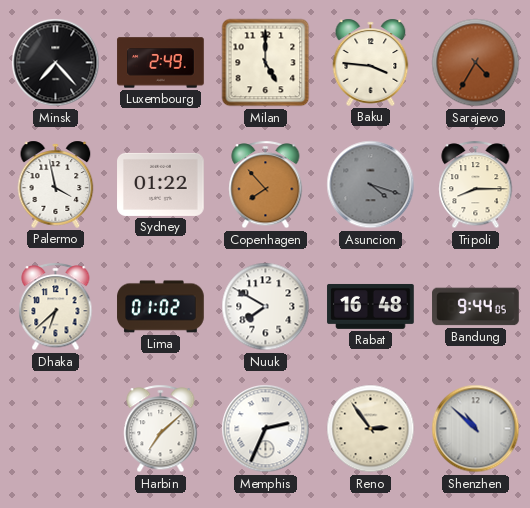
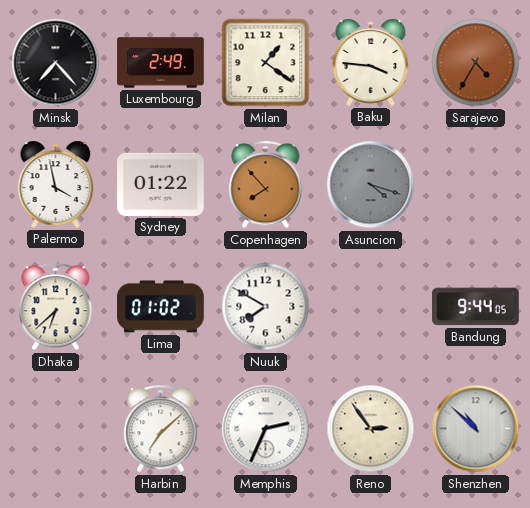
Milan: 5:00 -> 1:21 (266, 63)
Tripoli: 8:15 -> none (476, 185)
Rabat: 16:48 -> none (371, 307)
